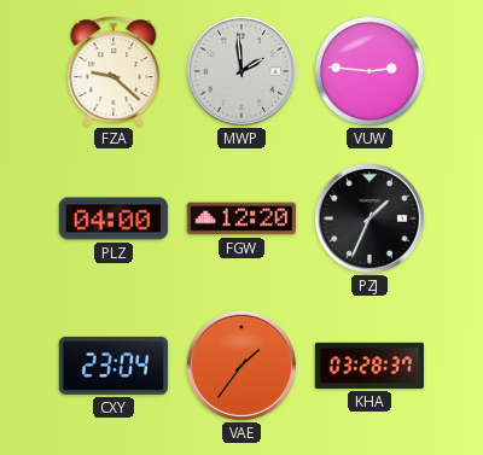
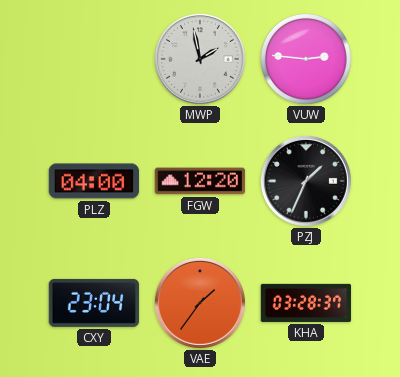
FZA: 9:22 -> none (114, 71)
MWP: 1:59 -> 1:58 (200, 59)
